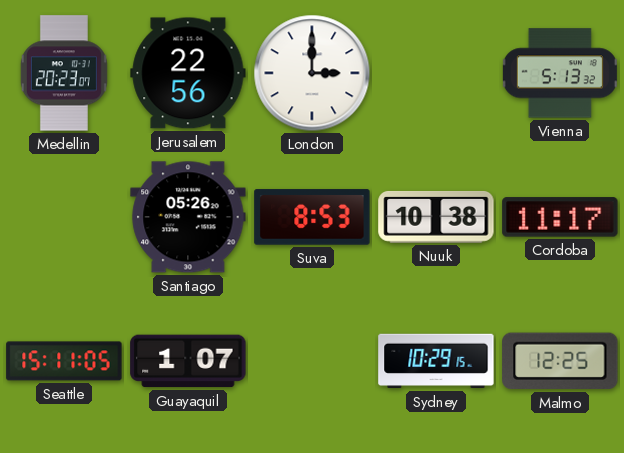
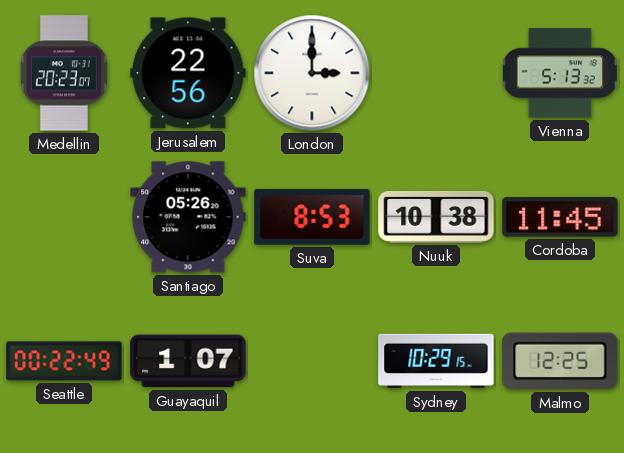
Cordoba: 11:17 -> 11:45 (560, 217)
Seattle: 15:11 -> 00:22 (64, 361)
